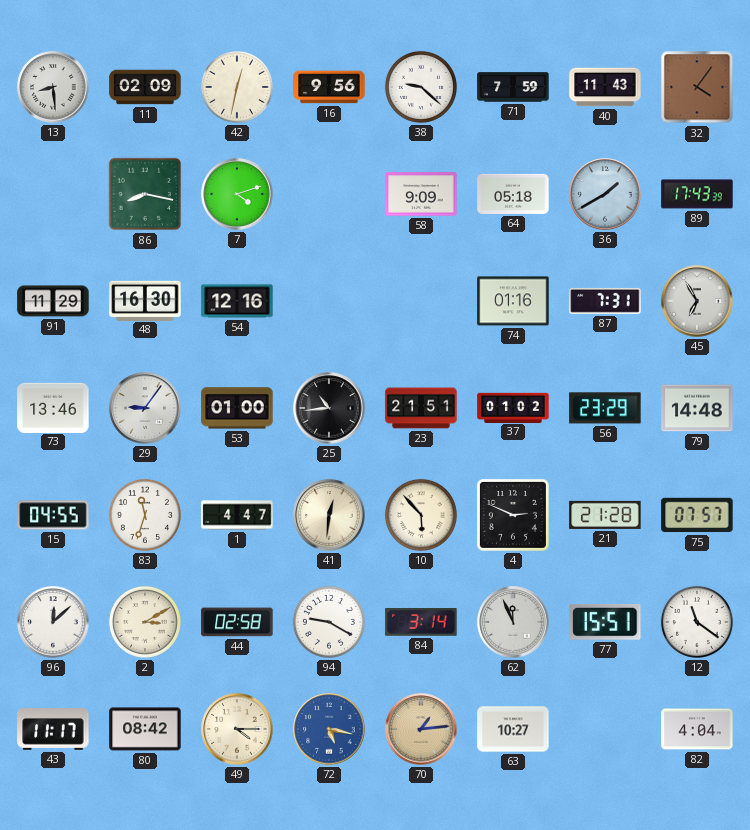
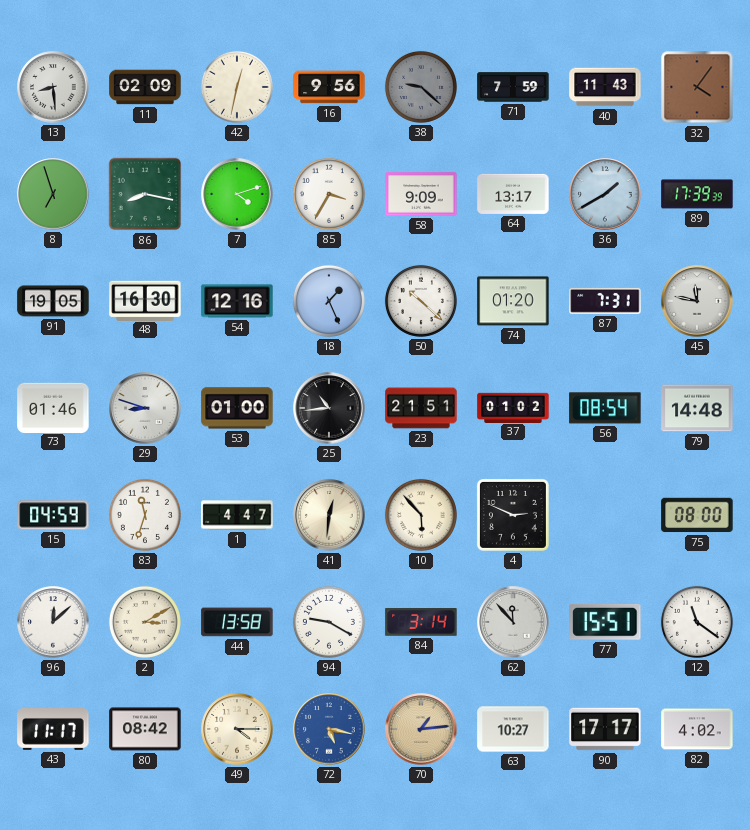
38 dial: white -> grey (421, 87)
8: none -> 6:57 (53, 194)
85: none -> 3:35 (329, 194)
64: 05:18 -> 13:17 (513, 194)
89: 17:43 -> 17:39 (697, 194)
91: 11:29 -> 19:05 (53, 301)
18: none -> 1:26 (329, 301)
50: none -> 10:22 (421, 301)
74: 01:16 -> 01:20 (513, 301)
45: 6:55 -> 11:47 (697, 301)
73: 13:46 -> 01:46 (53, 407)
29: 9:06 -> 8:48 (145, 408)
56: 23:29 -> 08:54 (605, 408)
15: 04:55 -> 04:59 (53, 515)
21: 21:28 -> none (605, 515)
75: 07:57 -> 08:00 (697, 515)
44: 02:58 -> 13:58 (237, 622)
62: 11:56 -> 11:53 (513, 622)
90: none -> 17:17 (605, 729)
82: 4:04 -> 4:02 (697, 729)
